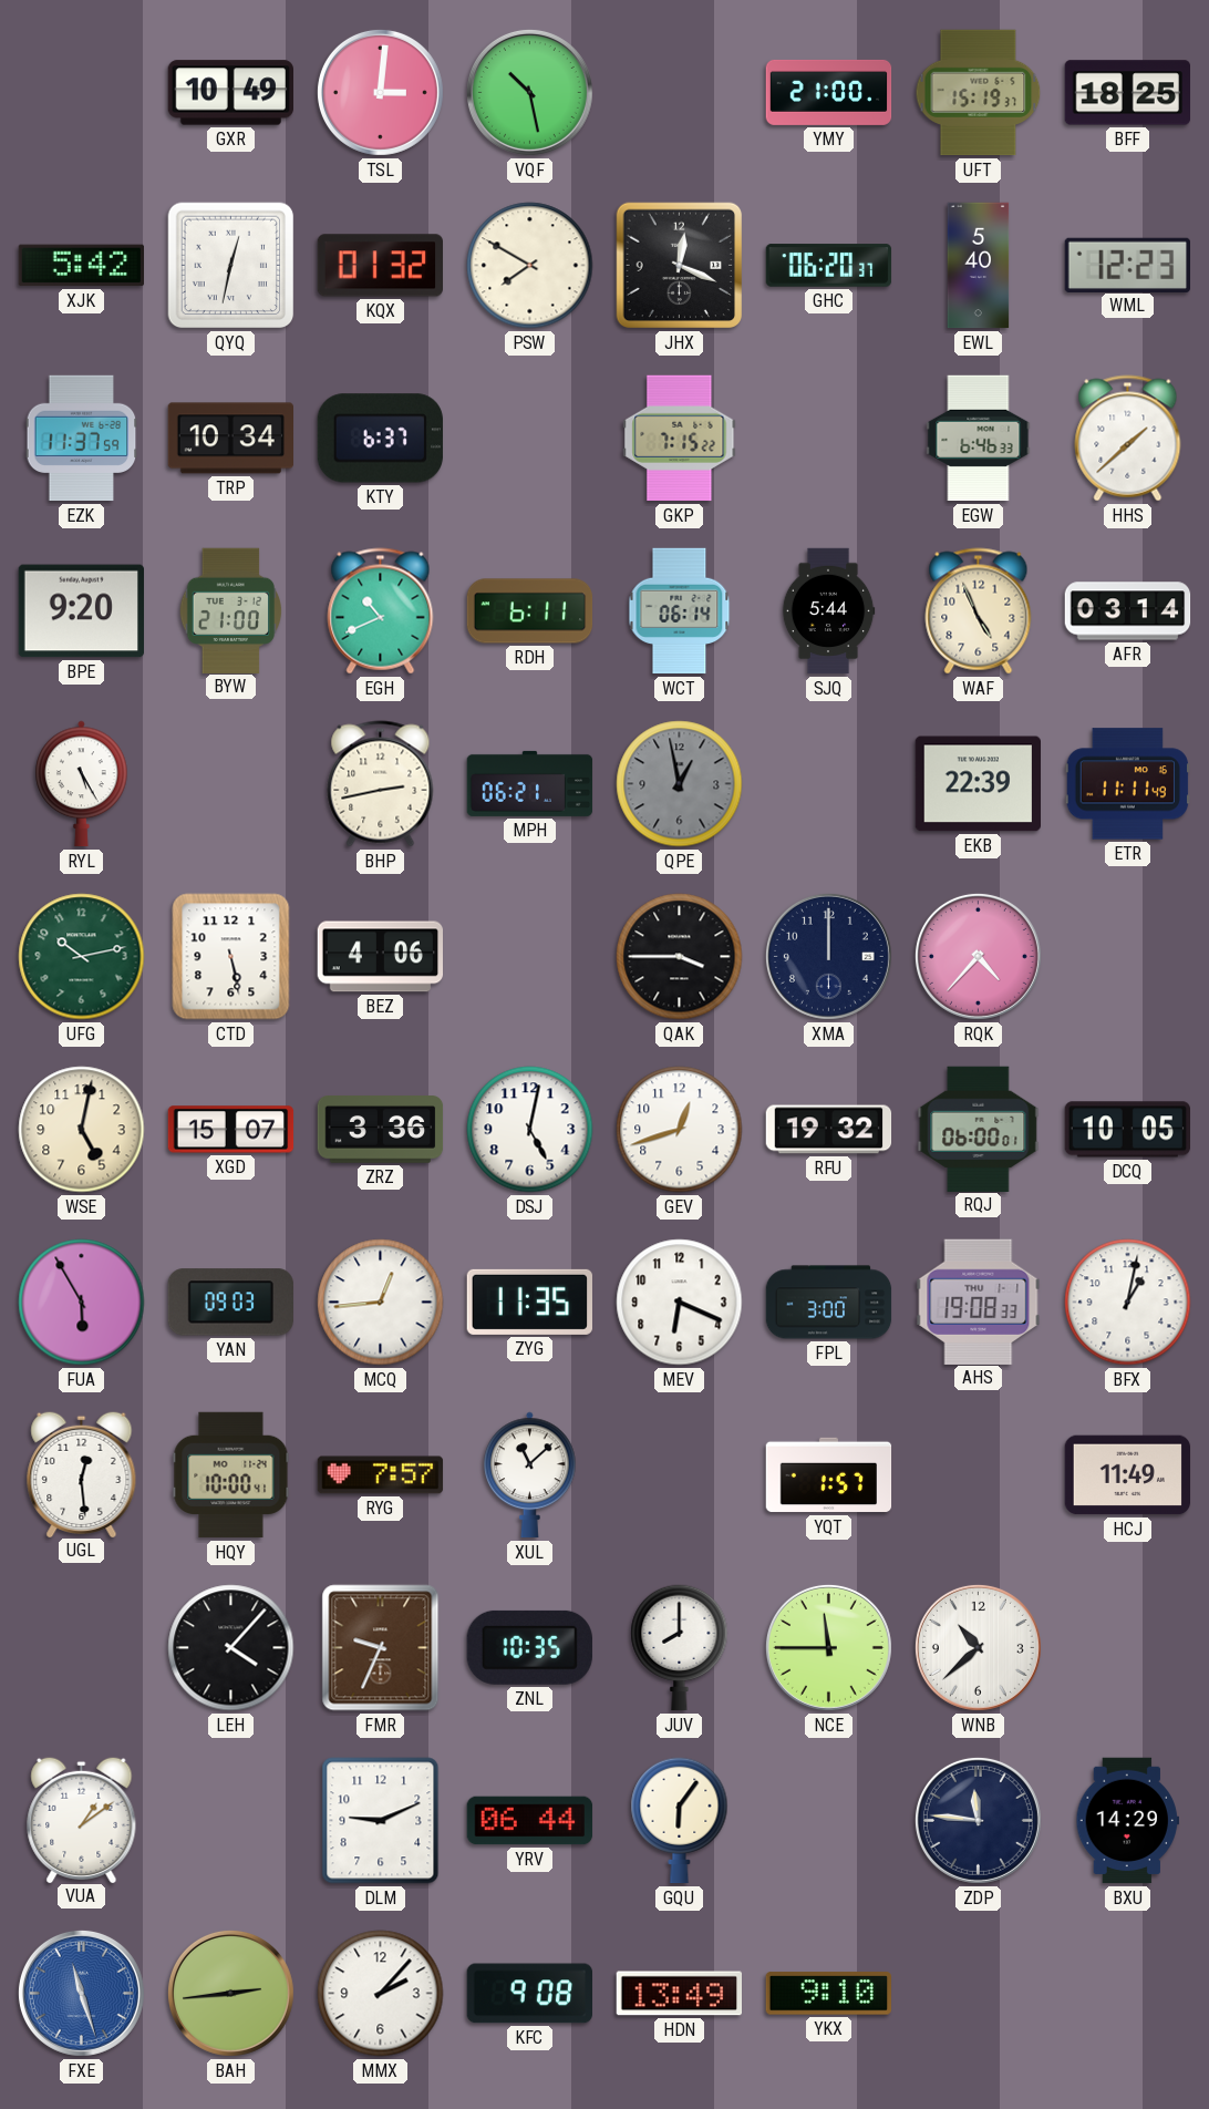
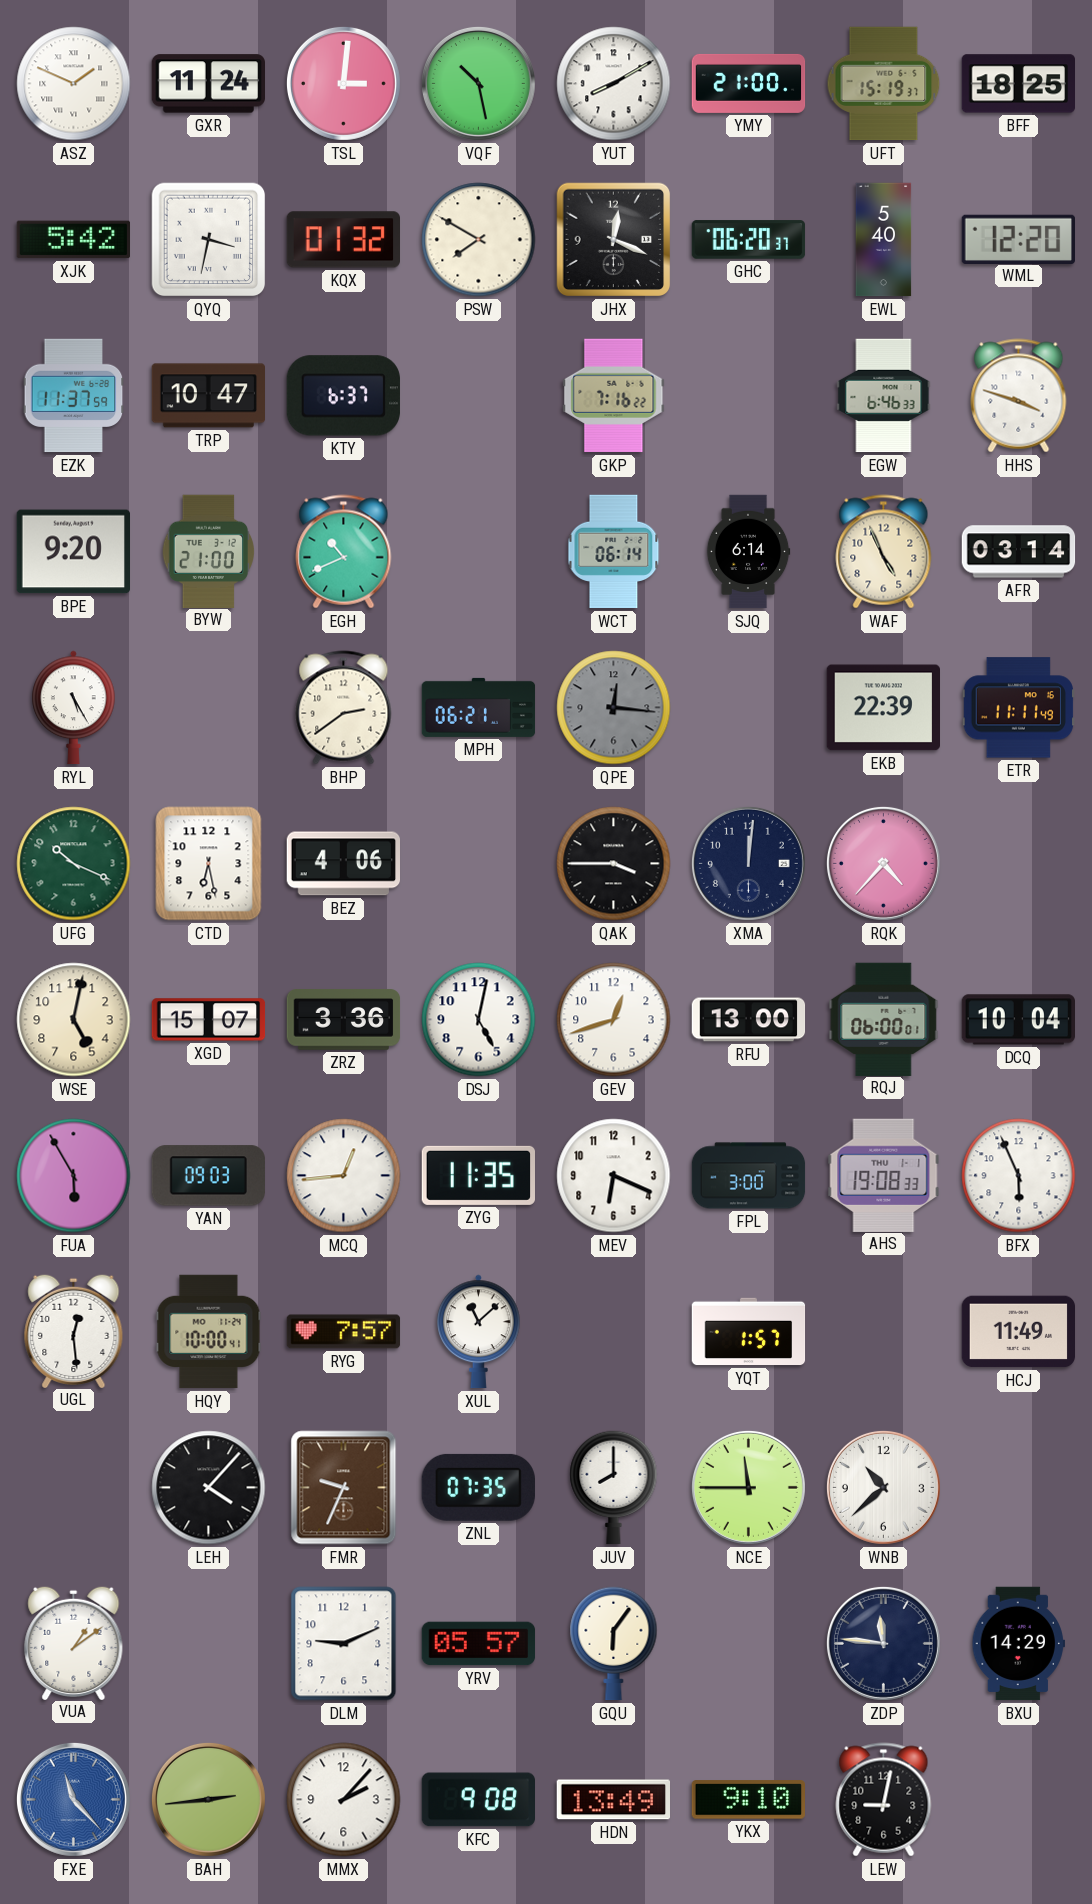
ASZ: none -> 1:49 (74, 84)
GXR: 10:49 -> 11:24 (208, 84)
YUT: none -> 8:10 (614, 84)
QYQ: 12:32 -> 3:32 (209, 240)
WML: 12:23 -> 12:20 (1018, 239)
TRP: 10:34 -> 10:47 (208, 396)
GKP: 7:15 -> 7:16 (614, 396)
HHS: 1:38 -> 3:48 (1019, 396)
RDH: 6:11 -> none (530, 611)
SJQ: 5:44 -> 6:14 (748, 552)
BHP: 2:43 -> 2:39 (344, 708)
QPE: 12:58 -> 12:16 (614, 708)
UFG: 10:13 -> 10:19 (74, 864)
CTD: 5:28 -> 6:28 (209, 864)
XMA: 12:00 -> 12:01 (748, 863)
RFU: 19:32 -> 13:00 (749, 1020)
DCQ: 10:05 -> 10:04 (1018, 1020)
BFX: 1:02 -> 5:56 (1019, 1176)
ZNL: 10:35 -> 07:35 (478, 1487)
YRV: 06:44 -> 05:57 (479, 1644)
FXE: 11:27 -> 11:23 (73, 1799)
LEW: none -> 9:02 (884, 1800)
